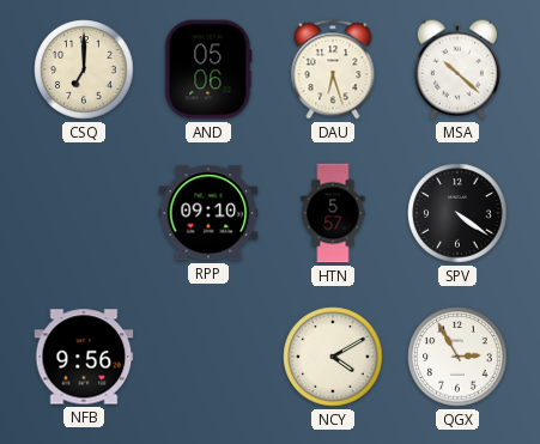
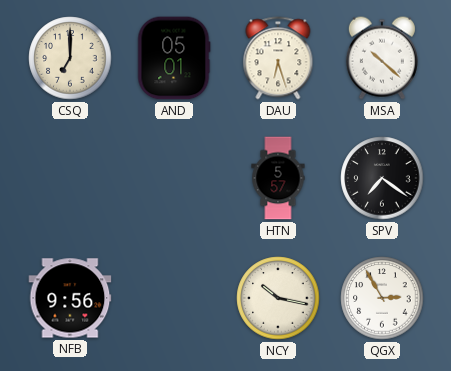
AND: 05:06 -> 05:01 (174, 58)
RPP: 09:10 -> none (208, 213)
SPV: 4:21 -> 7:21 (382, 178)
NCY: 4:10 -> 10:17 (278, 298)
